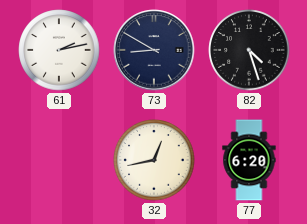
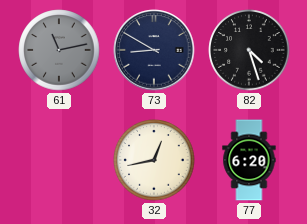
61: 2:13 -> 11:13 (59, 50)
61 dial: white -> grey (59, 50)
